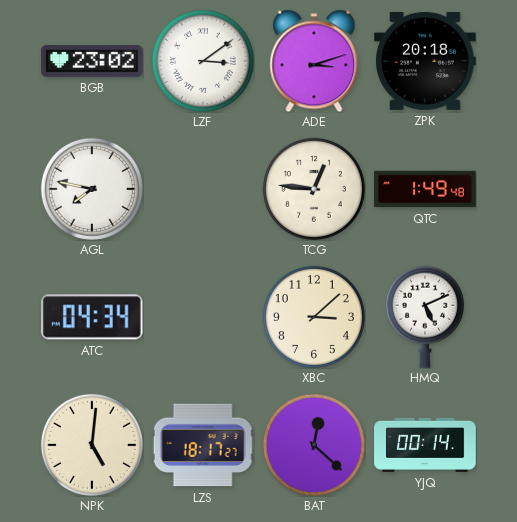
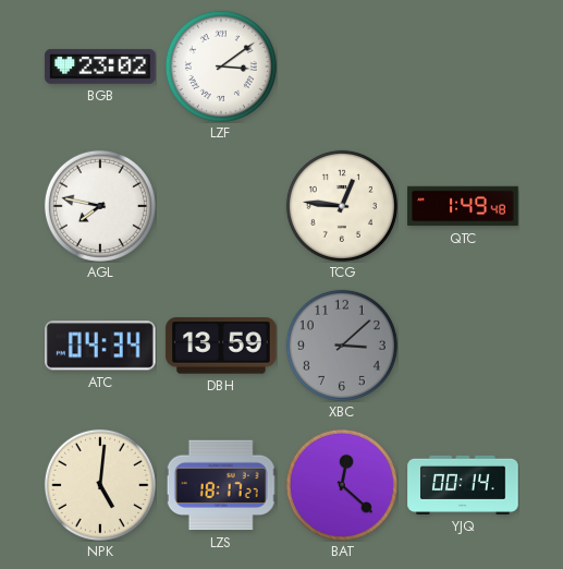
ADE: 3:12 -> none (314, 61)
ZPK: 20:18 -> none (425, 61)
DBH: none -> 13:59 (221, 346)
XBC dial: cream -> grey (342, 346)
HMQ: 5:11 -> none (425, 317)
